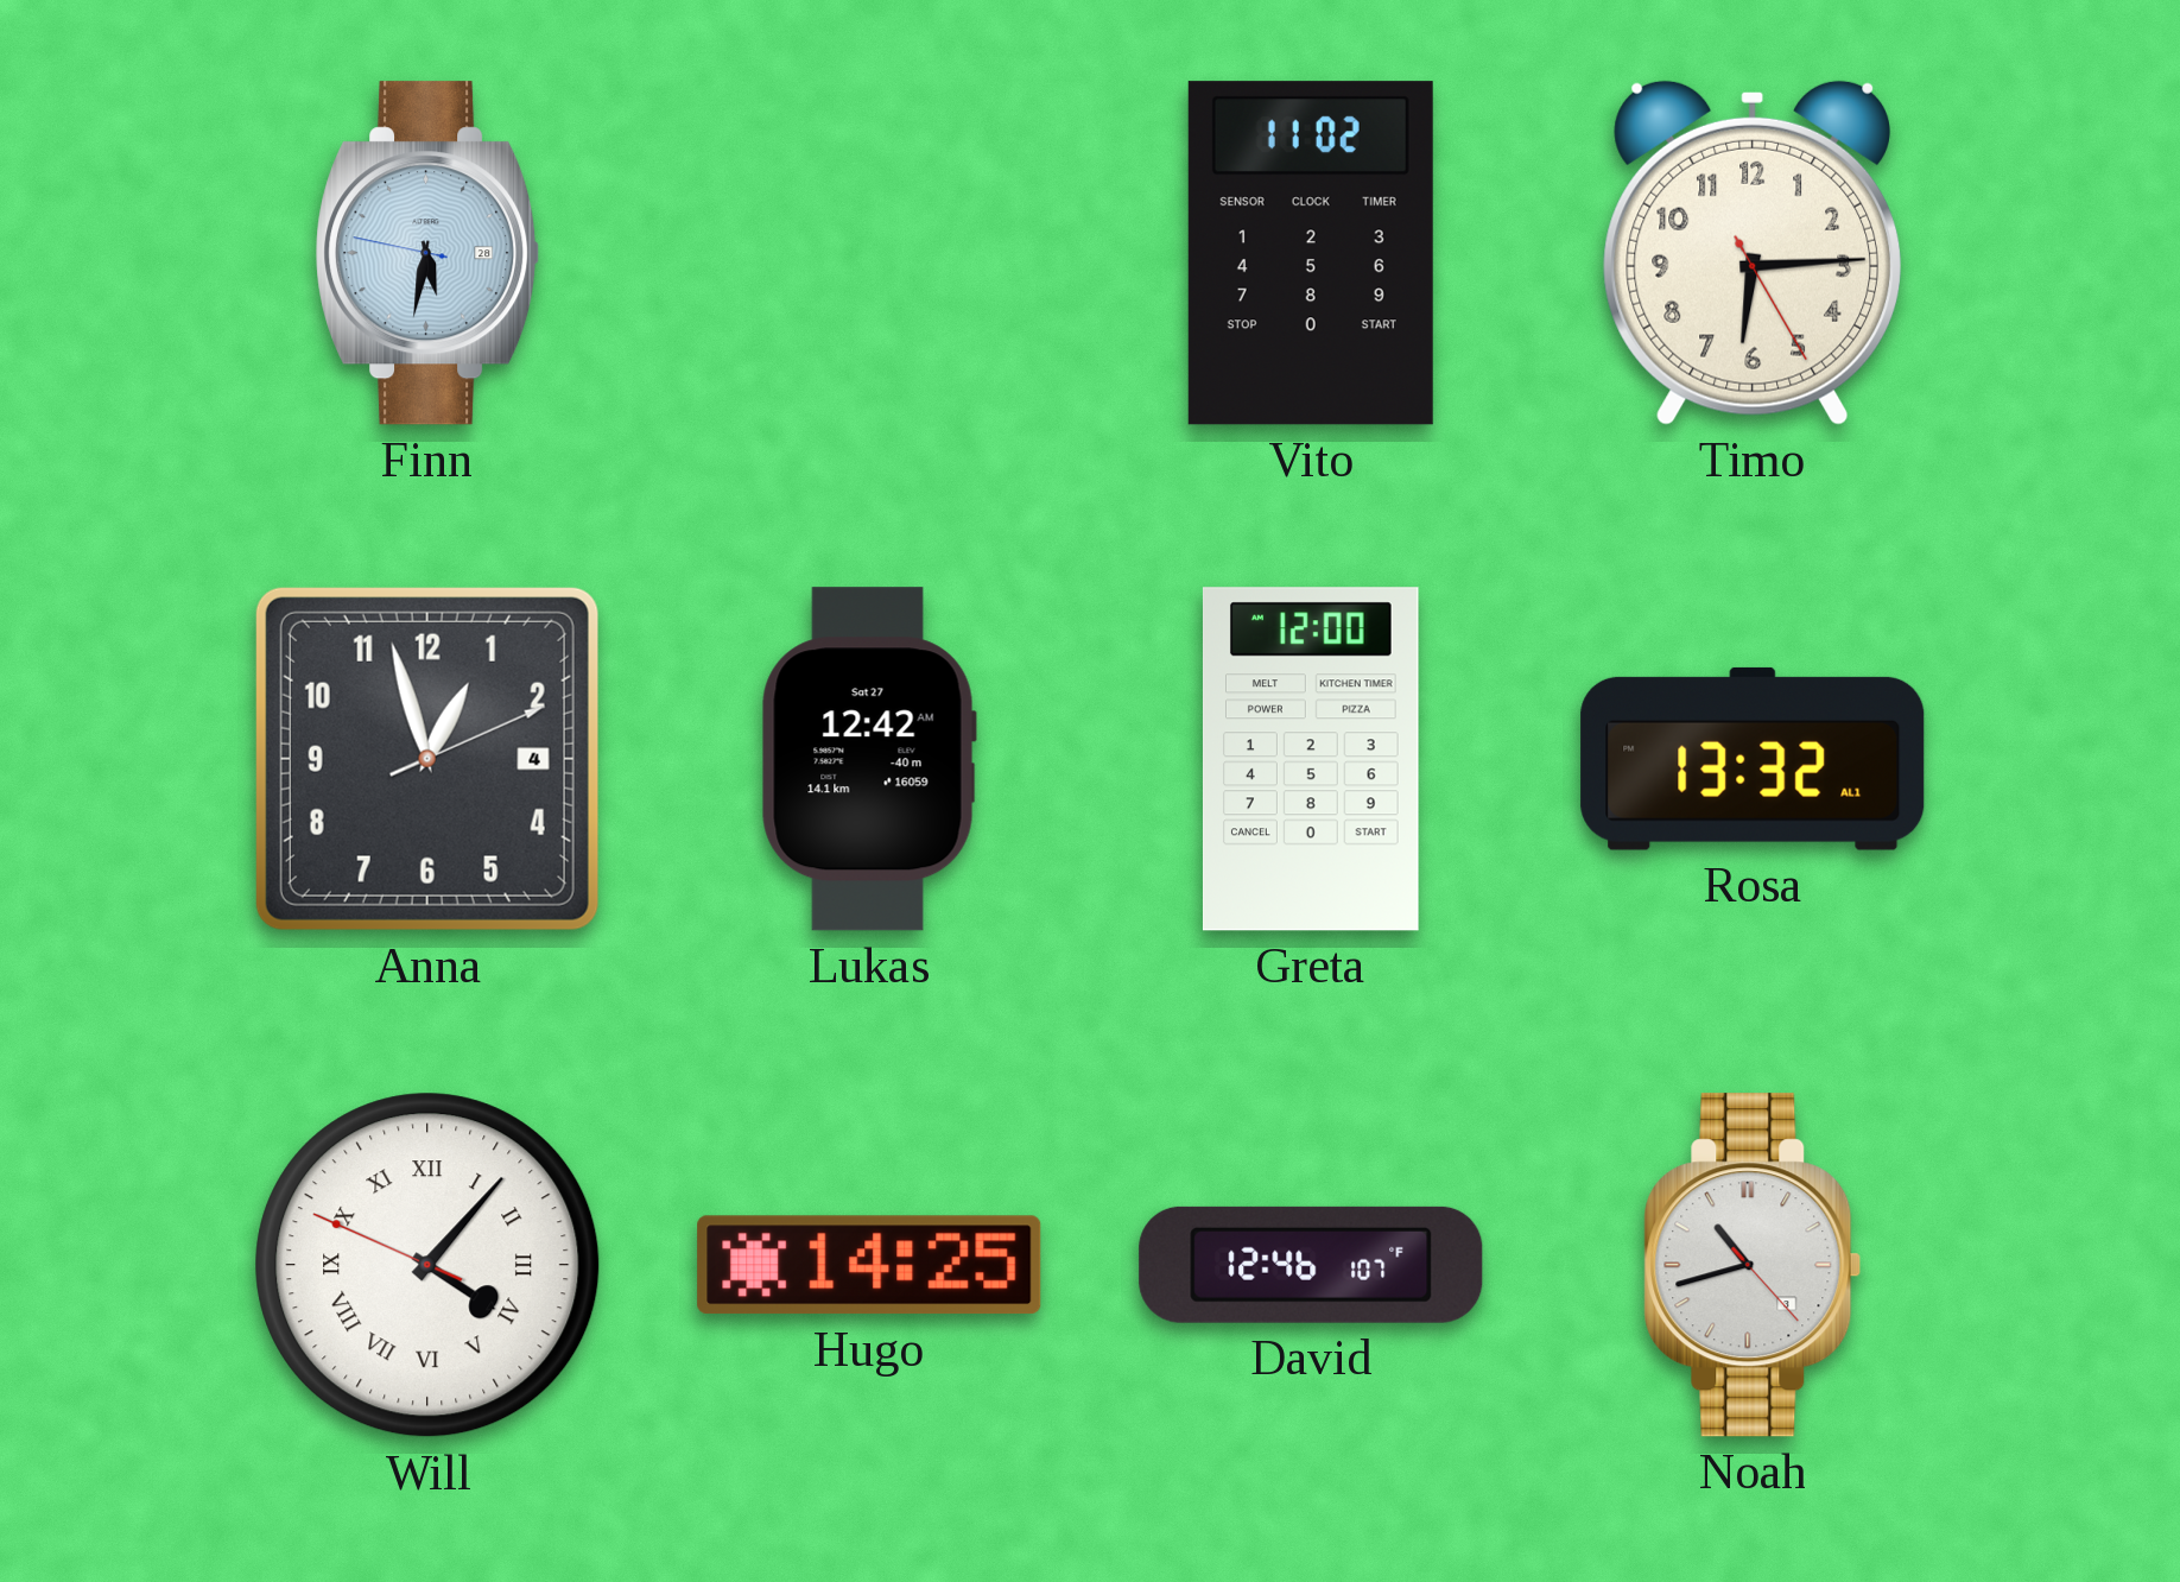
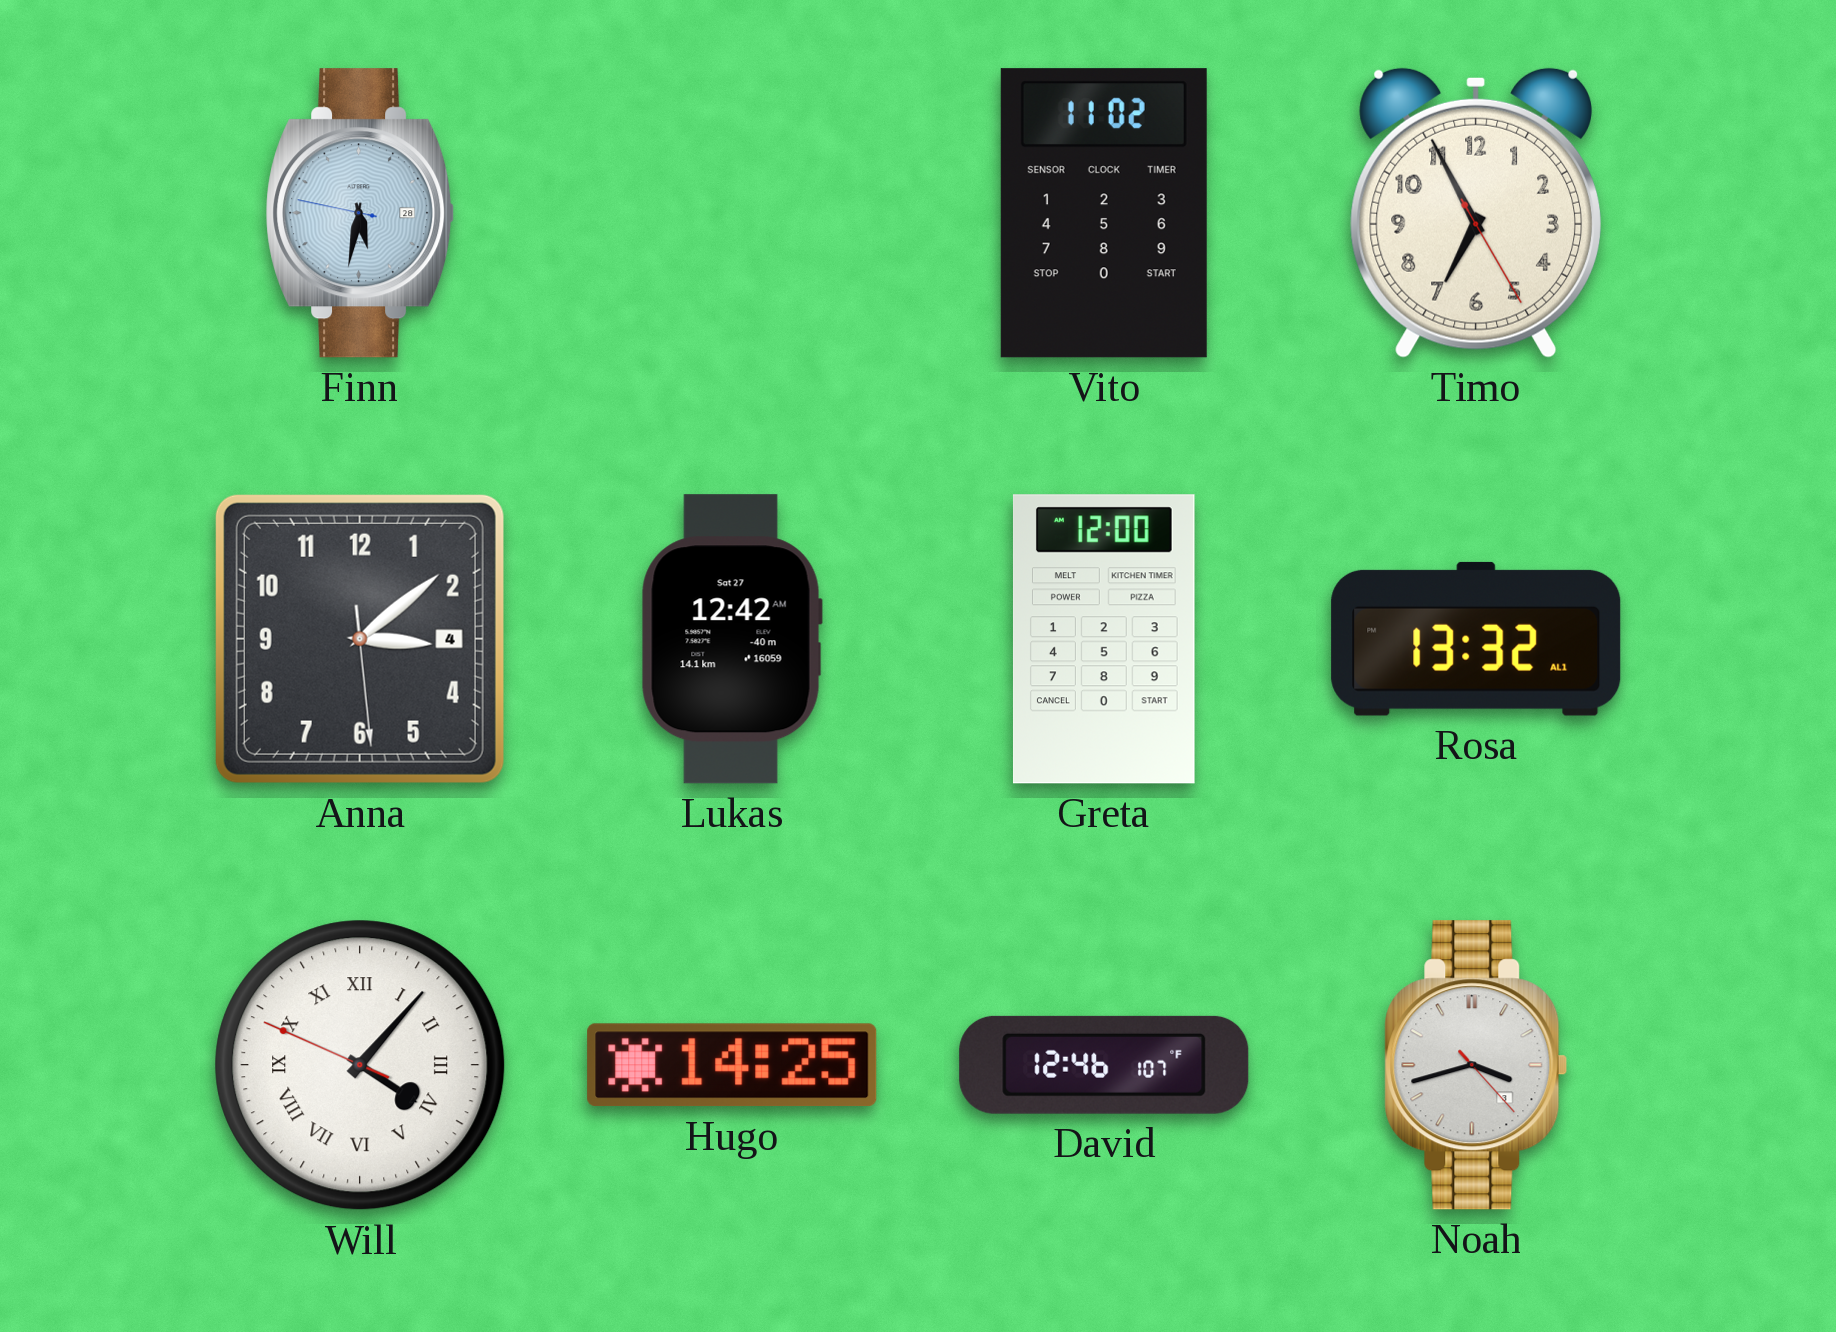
Timo: 6:14 -> 6:55 (1475, 213)
Anna: 12:57 -> 3:08 (360, 639)
Noah: 10:42 -> 3:42 (1476, 1065)
